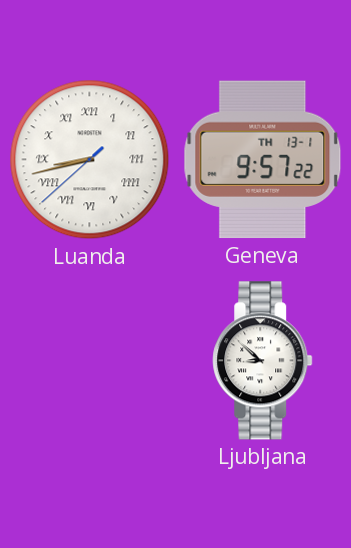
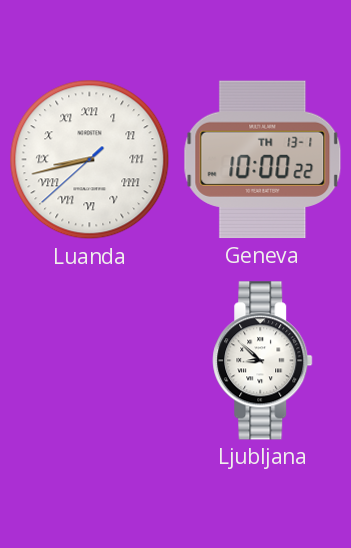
Geneva: 9:57 -> 10:00 (263, 160)
